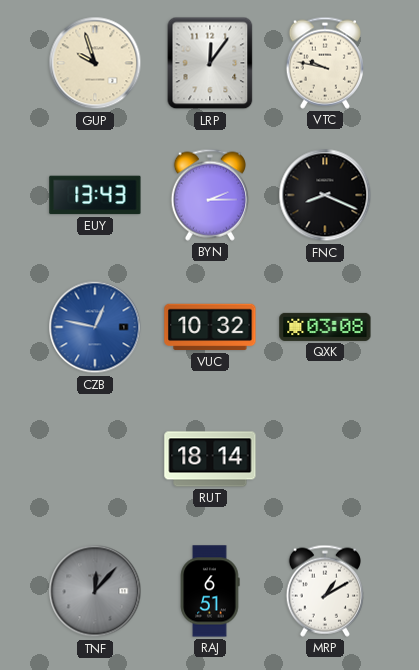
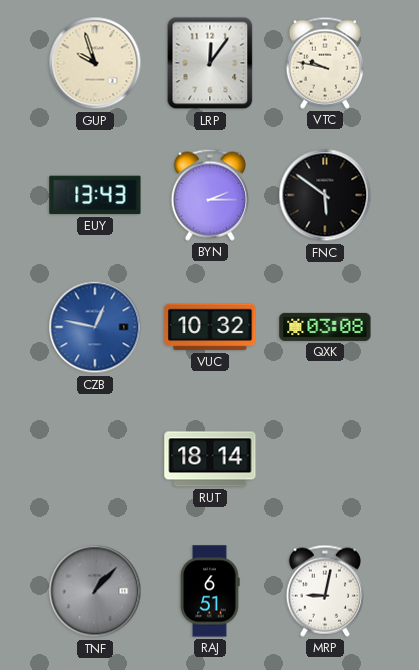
FNC: 8:19 -> 5:51 (325, 195)
TNF: 12:07 -> 1:07 (95, 591)
MRP: 1:10 -> 9:02 (325, 591)
